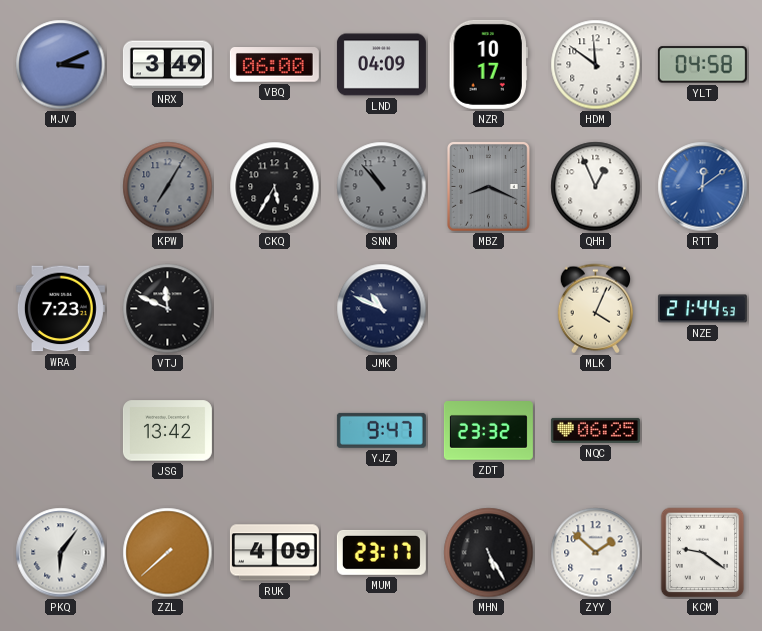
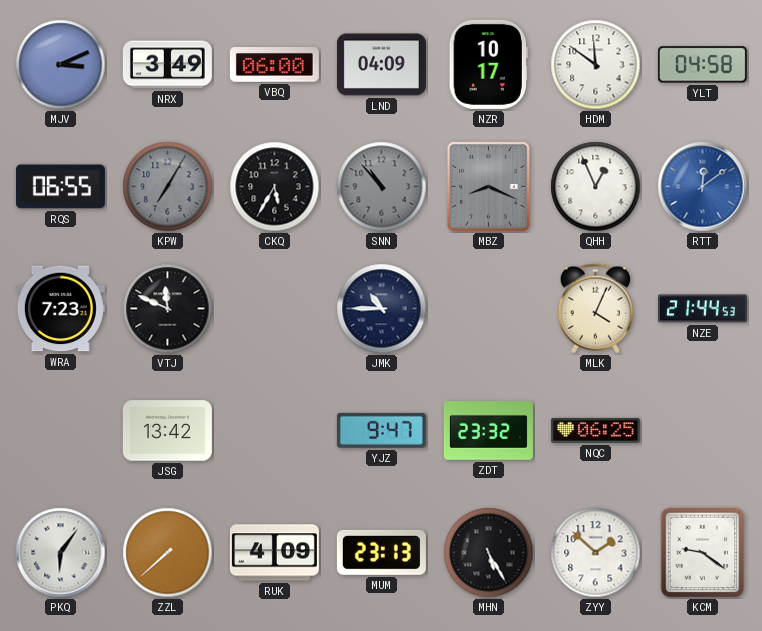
RQS: none -> 06:55 (60, 187)
JMK: 10:49 -> 10:45 (382, 309)
MUM: 23:17 -> 23:13 (381, 552)
